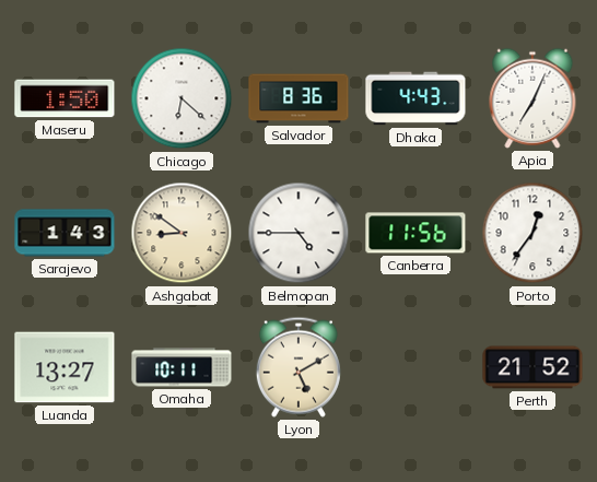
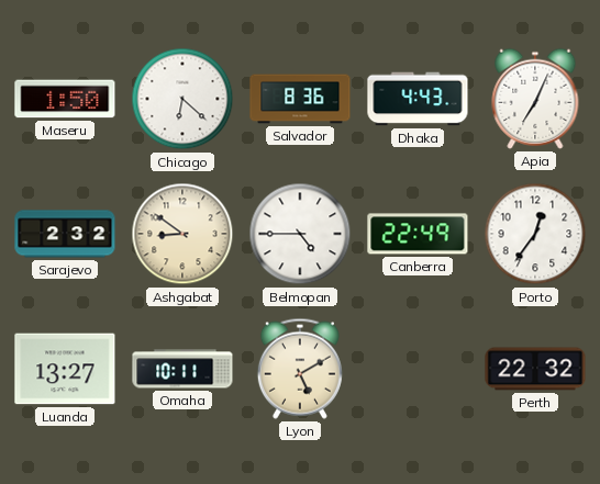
Sarajevo: 1:43 -> 2:32 (65, 234)
Canberra: 11:56 -> 22:49 (418, 234)
Perth: 21:52 -> 22:32 (535, 369)
